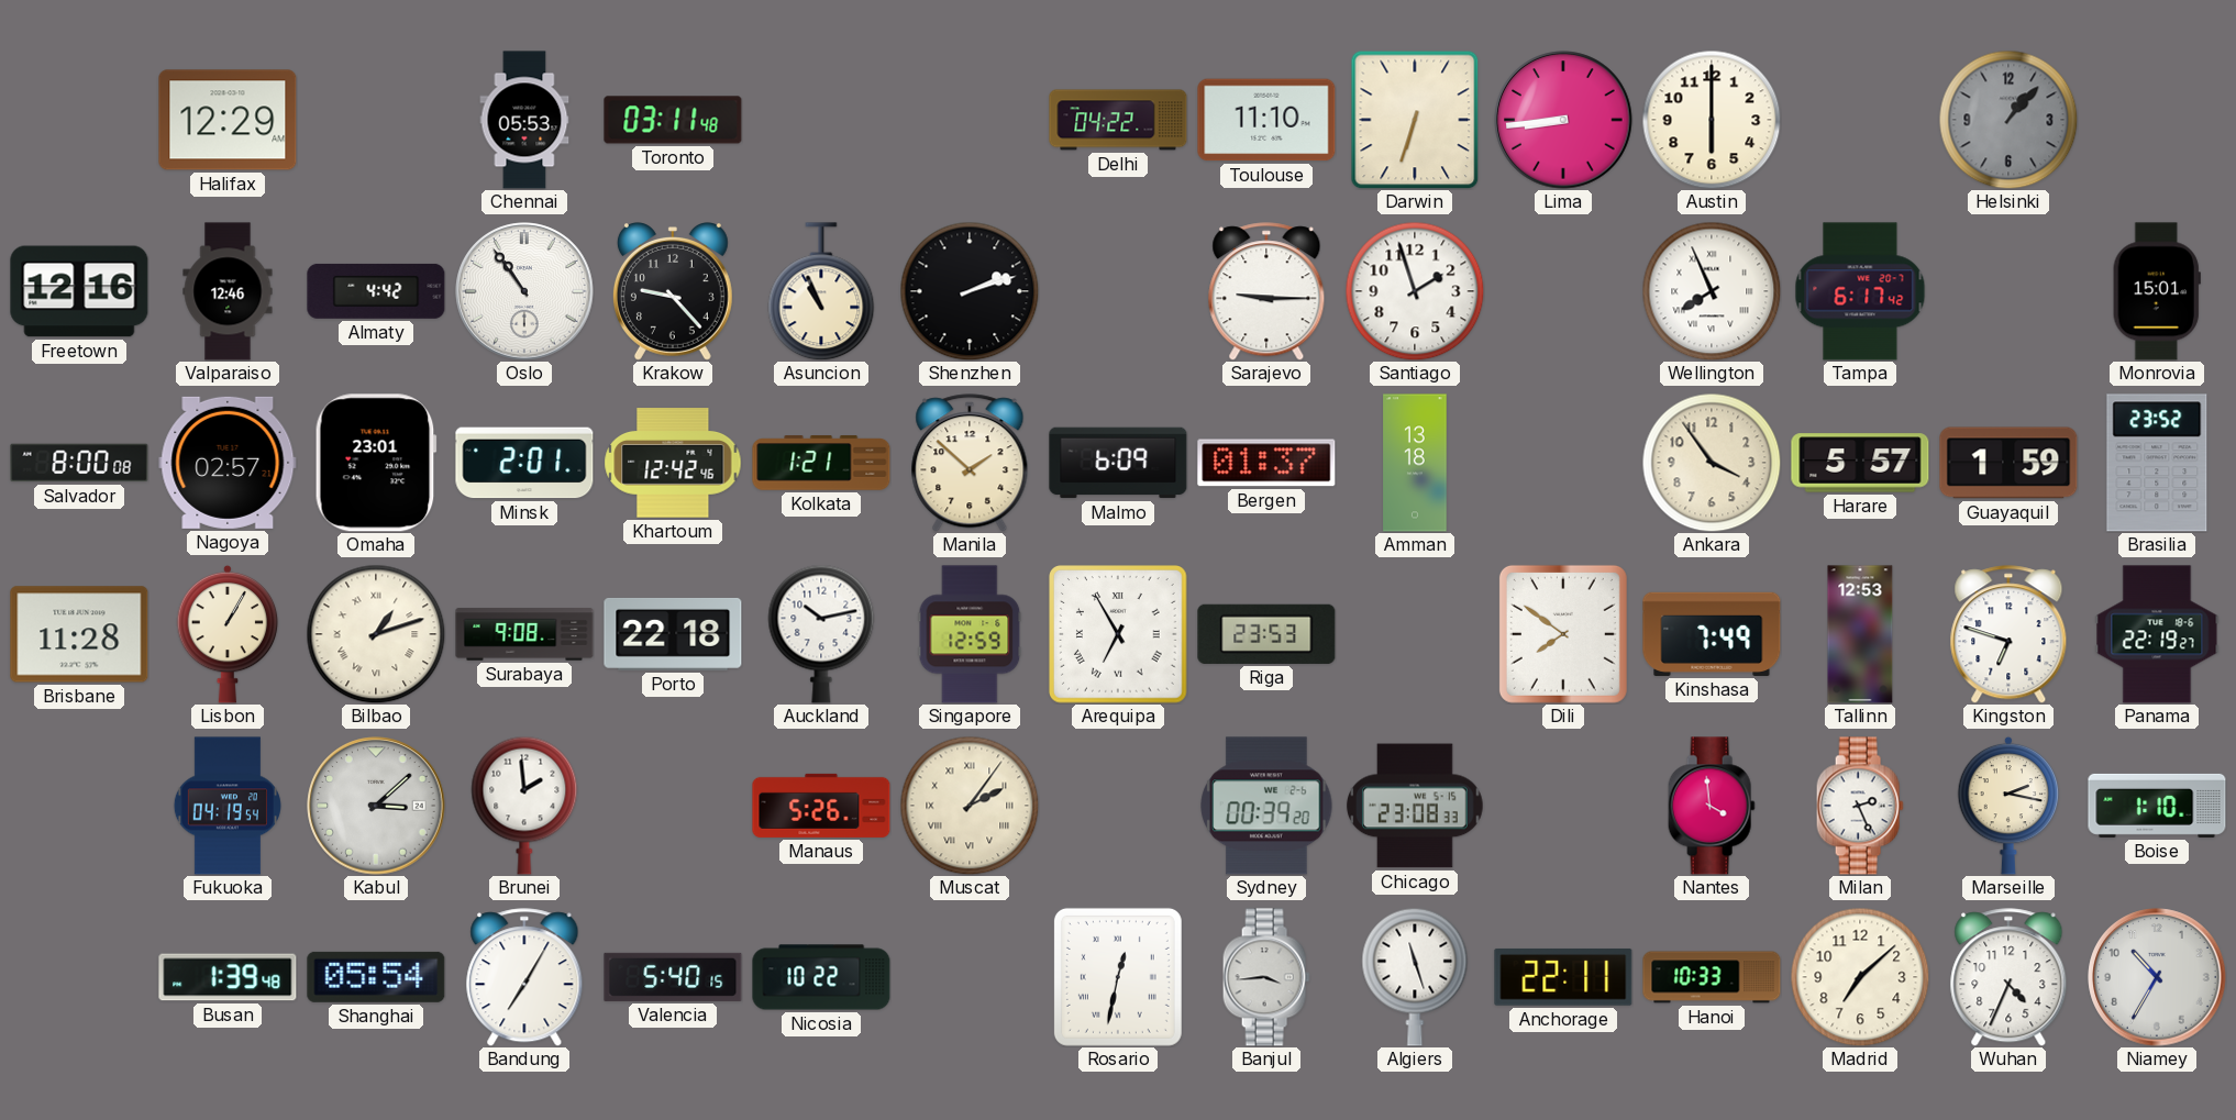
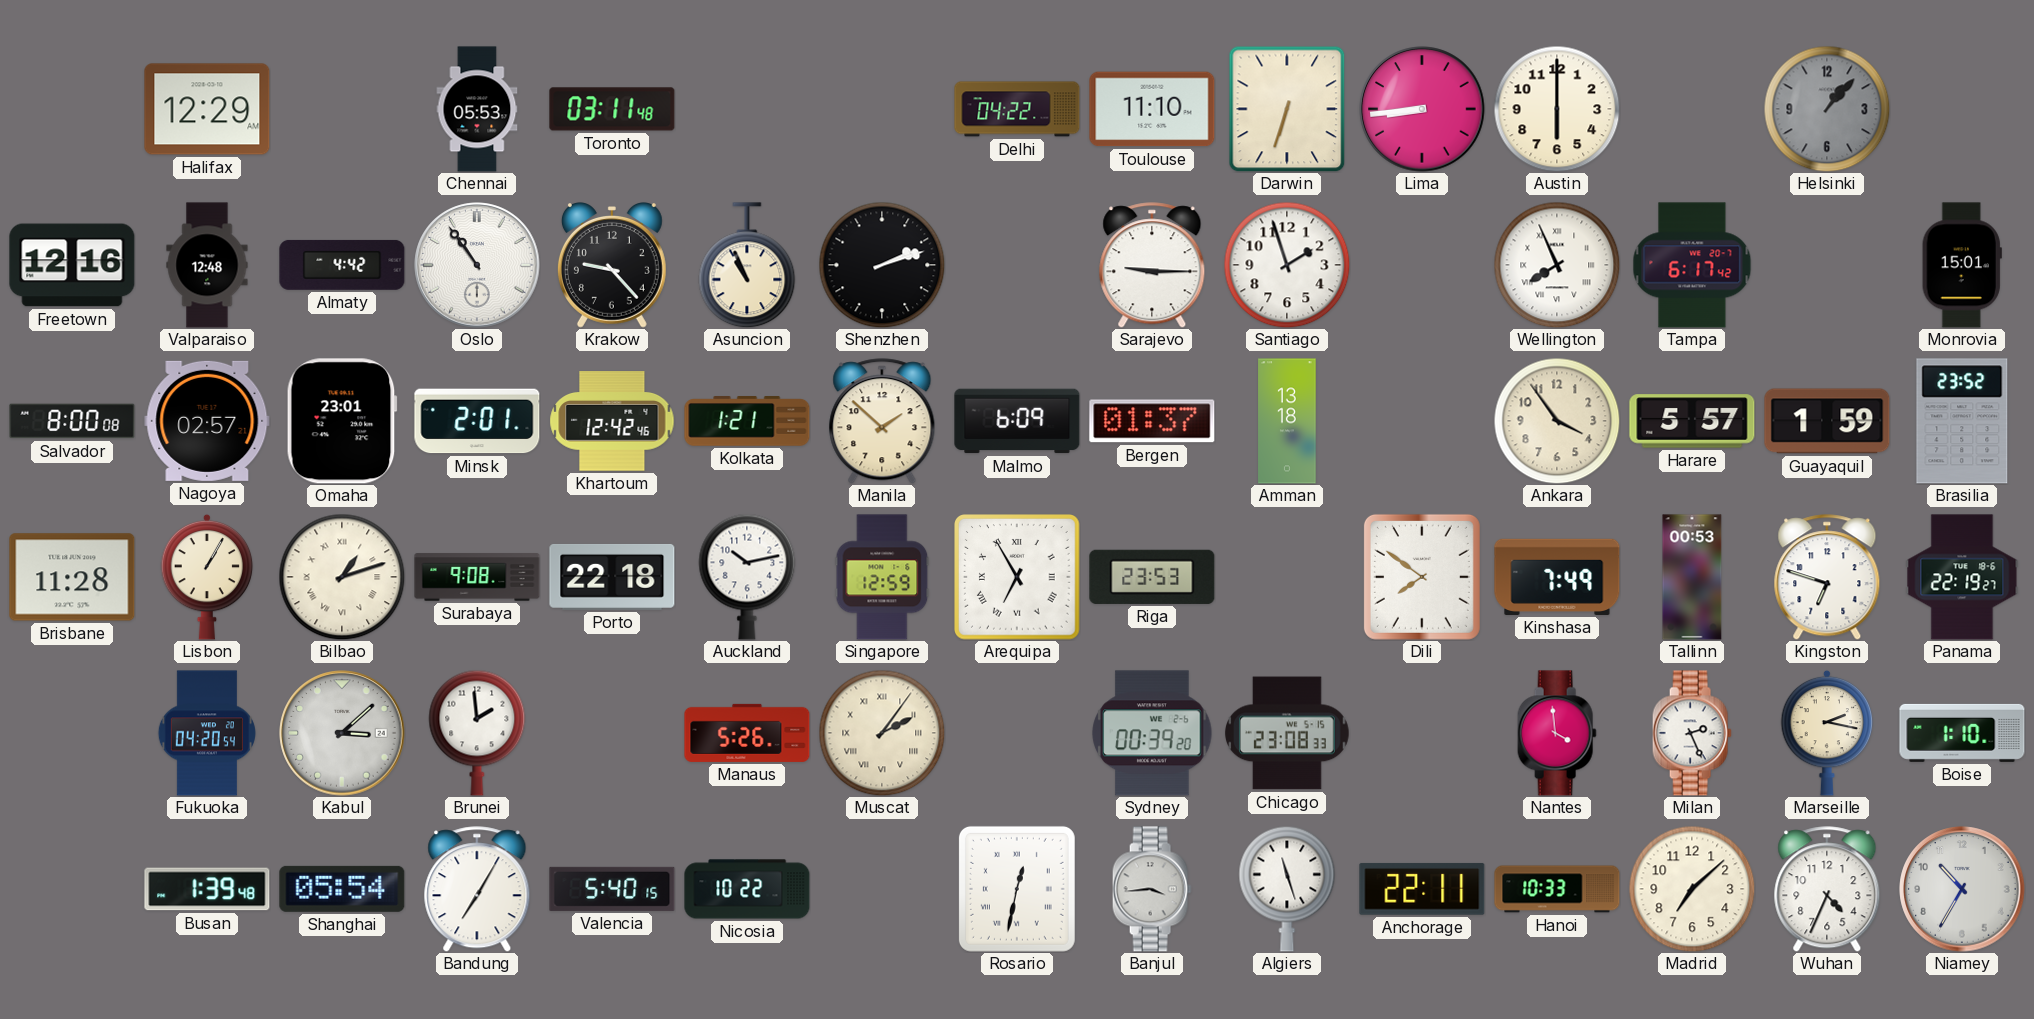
Valparaiso: 12:46 -> 12:48 (207, 265)
Tallinn: 12:53 -> 00:53 (1692, 577)
Fukuoka: 04:19 -> 04:20 (207, 733)
